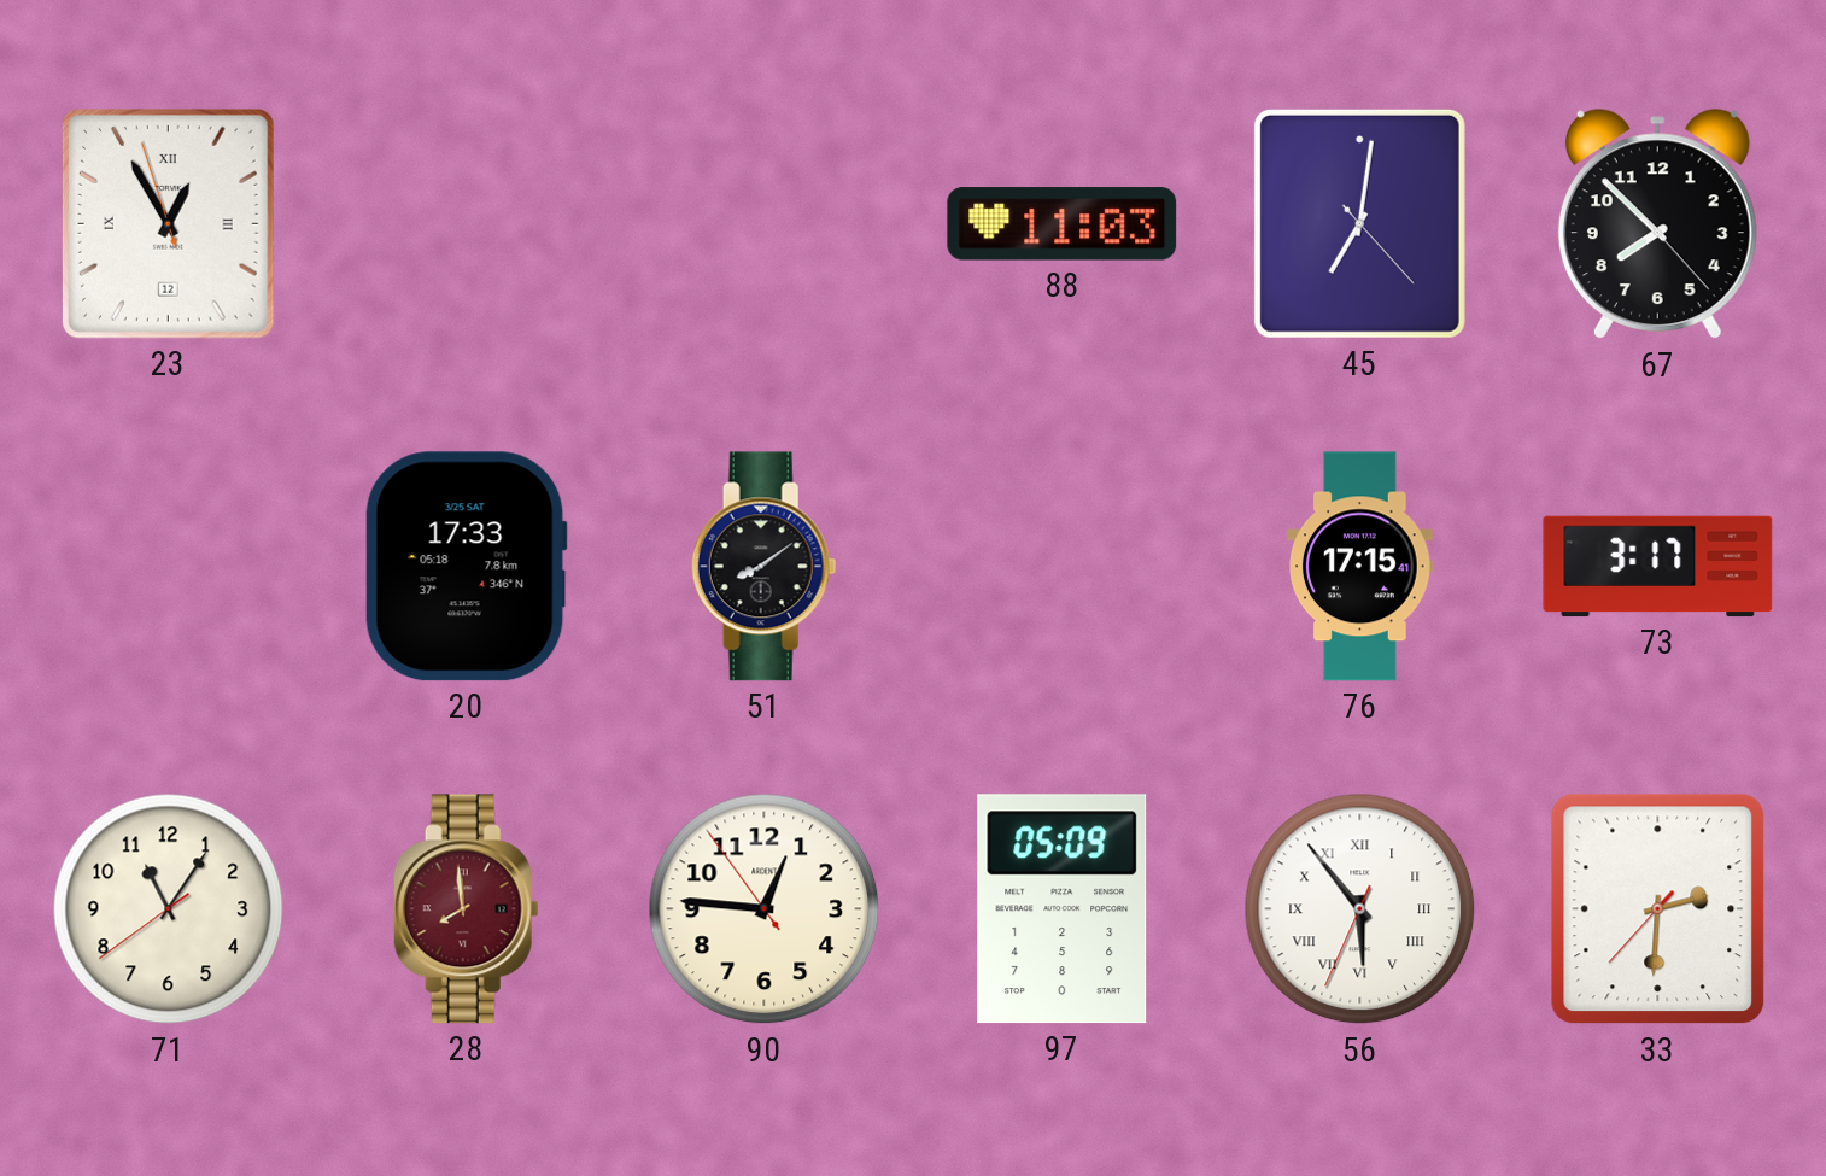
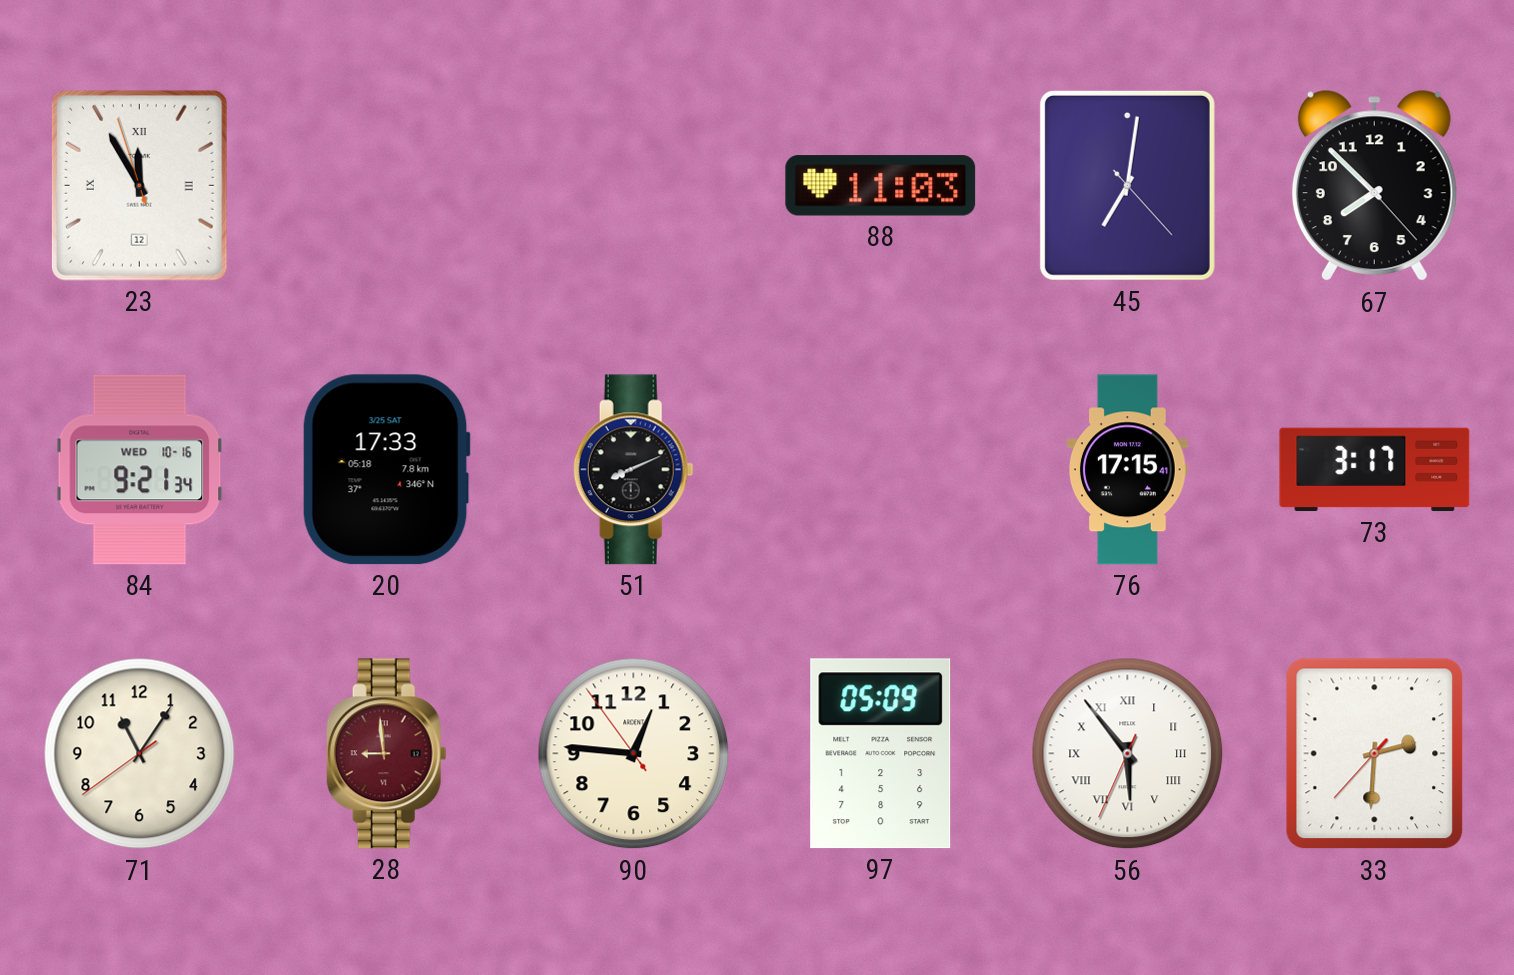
23: 12:54 -> 11:54 (139, 185)
84: none -> 9:21 (140, 470)
51: 8:09 -> 8:11 (633, 470)
28: 7:59 -> 8:59 (386, 754)
